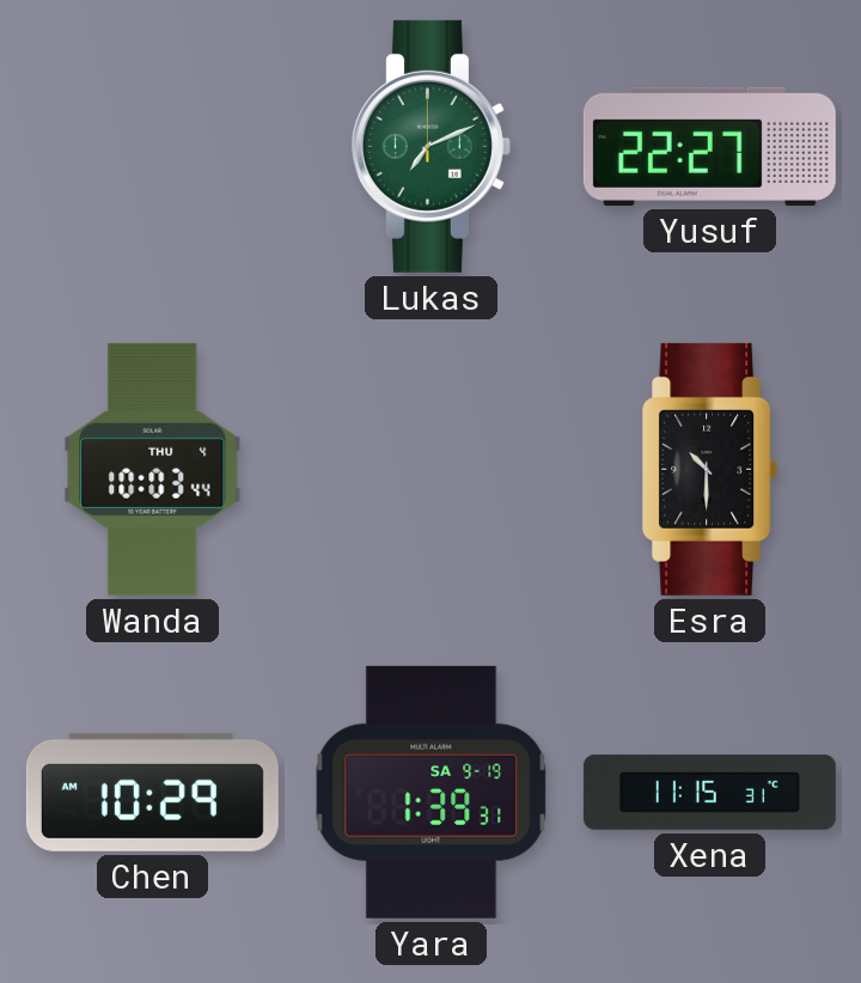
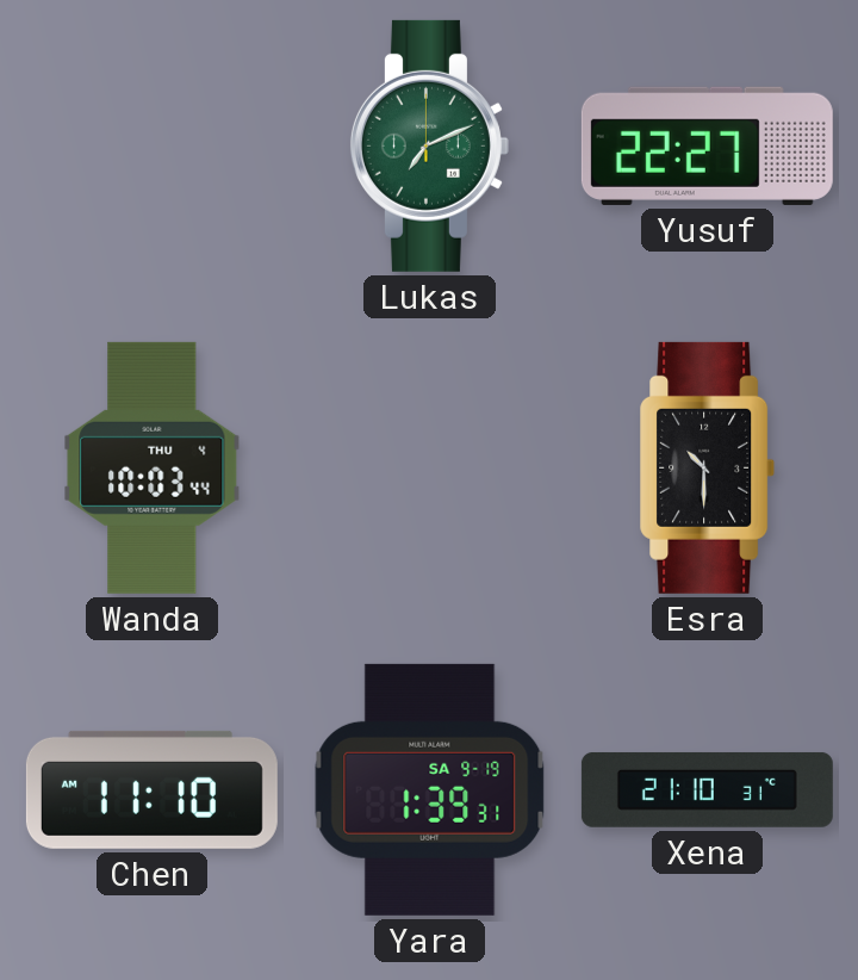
Chen: 10:29 -> 11:10 (151, 789)
Xena: 11:15 -> 21:10 (707, 789)
